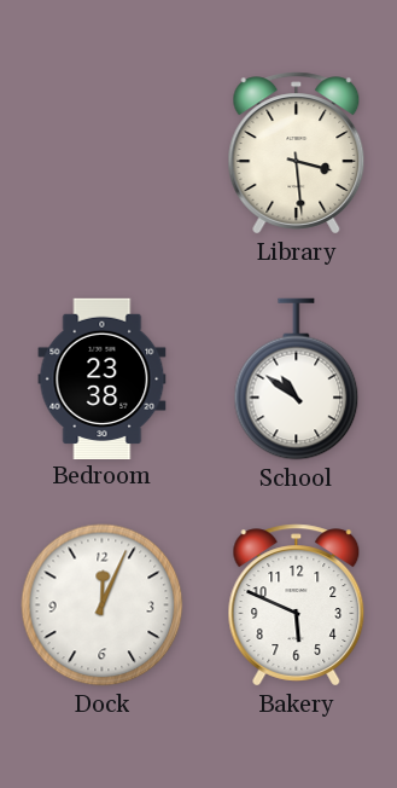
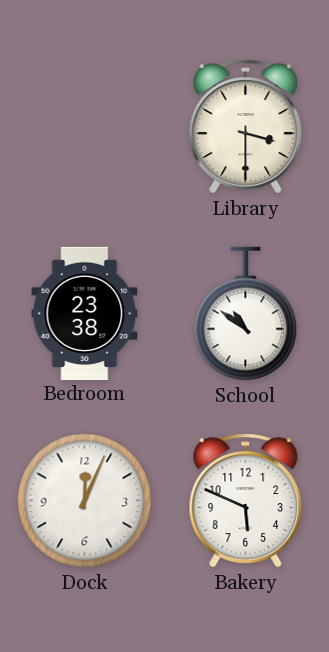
Library: 3:29 -> 3:30 (246, 127)
